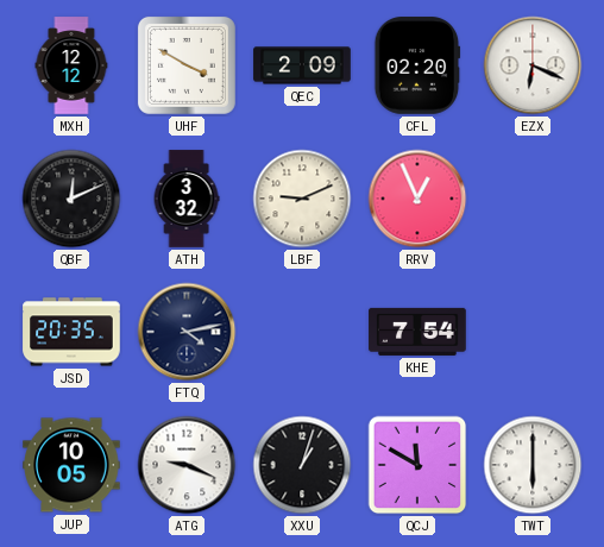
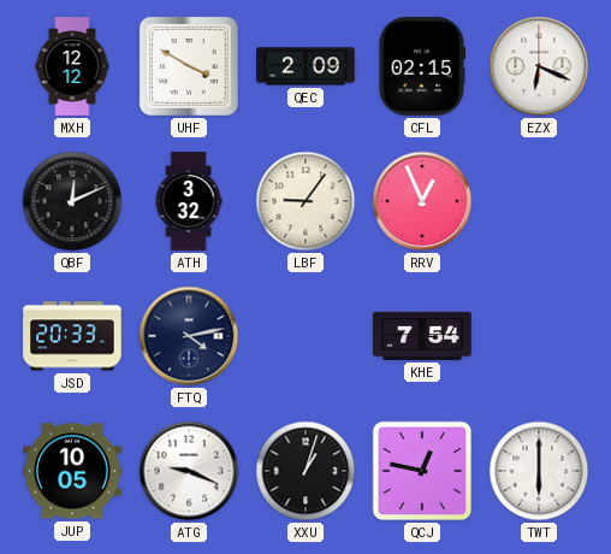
CFL: 02:20 -> 02:15 (422, 66)
LBF: 9:11 -> 9:06 (305, 201)
JSD: 20:35 -> 20:33 (72, 336)
QCJ: 11:50 -> 12:47 (422, 471)
